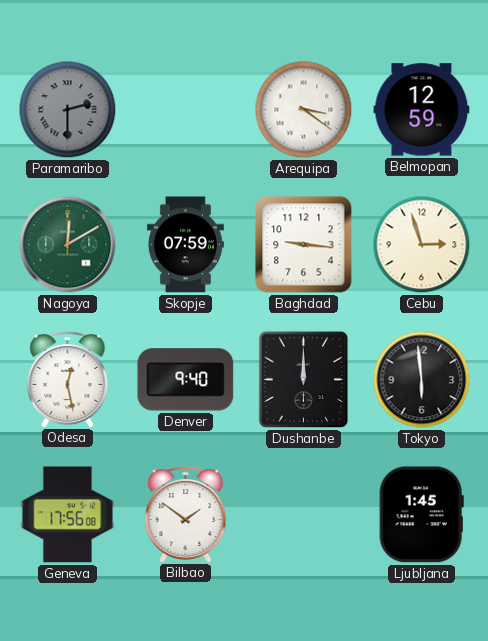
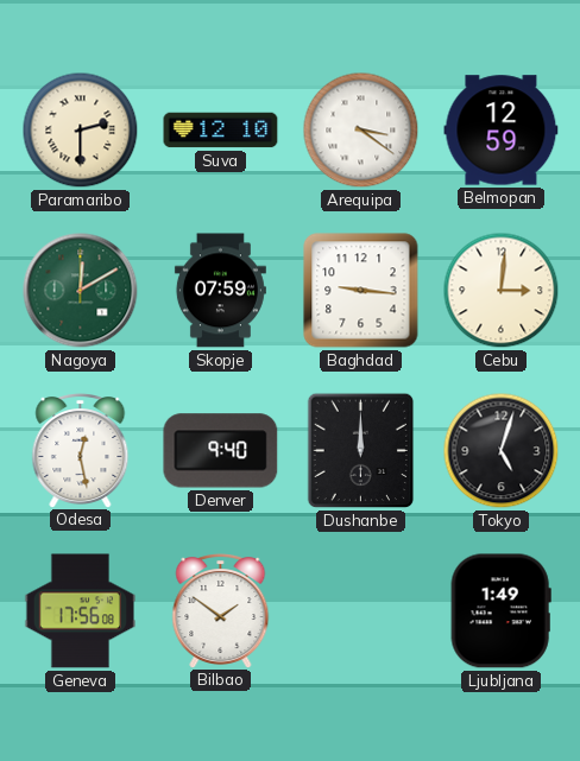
Paramaribo dial: grey -> cream (81, 131)
Suva: none -> 12:10 (221, 131)
Cebu: 2:57 -> 3:01 (502, 291)
Tokyo: 5:59 -> 5:03 (502, 451)
Ljubljana: 1:45 -> 1:49 (500, 611)
